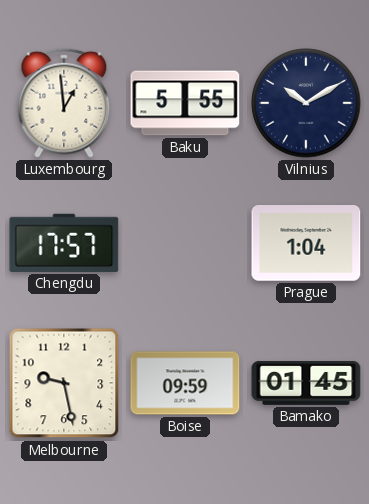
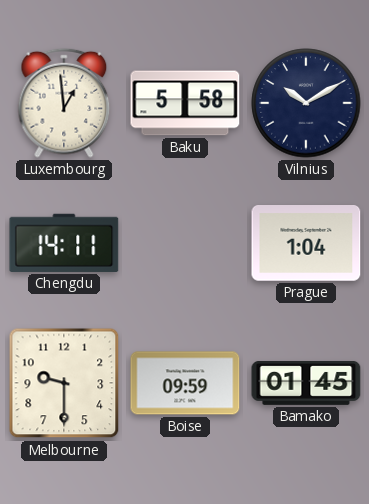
Baku: 5:55 -> 5:58 (185, 103)
Chengdu: 17:57 -> 14:11 (64, 243)
Melbourne: 9:28 -> 9:30 (64, 383)
